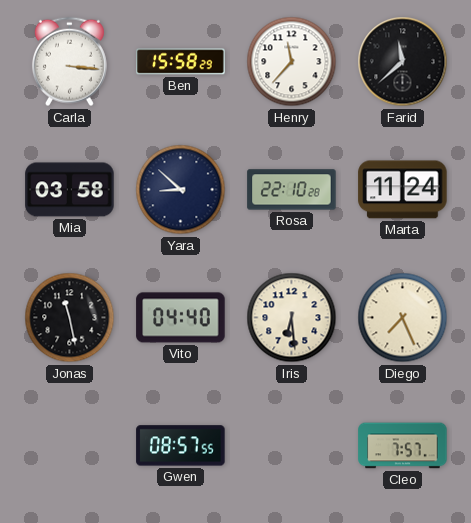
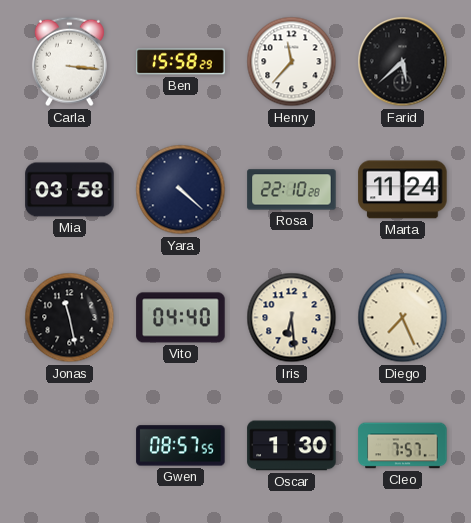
Farid: 11:38 -> 5:38 (403, 62)
Yara: 8:52 -> 4:22 (181, 190)
Oscar: none -> 1:30 (292, 446)
